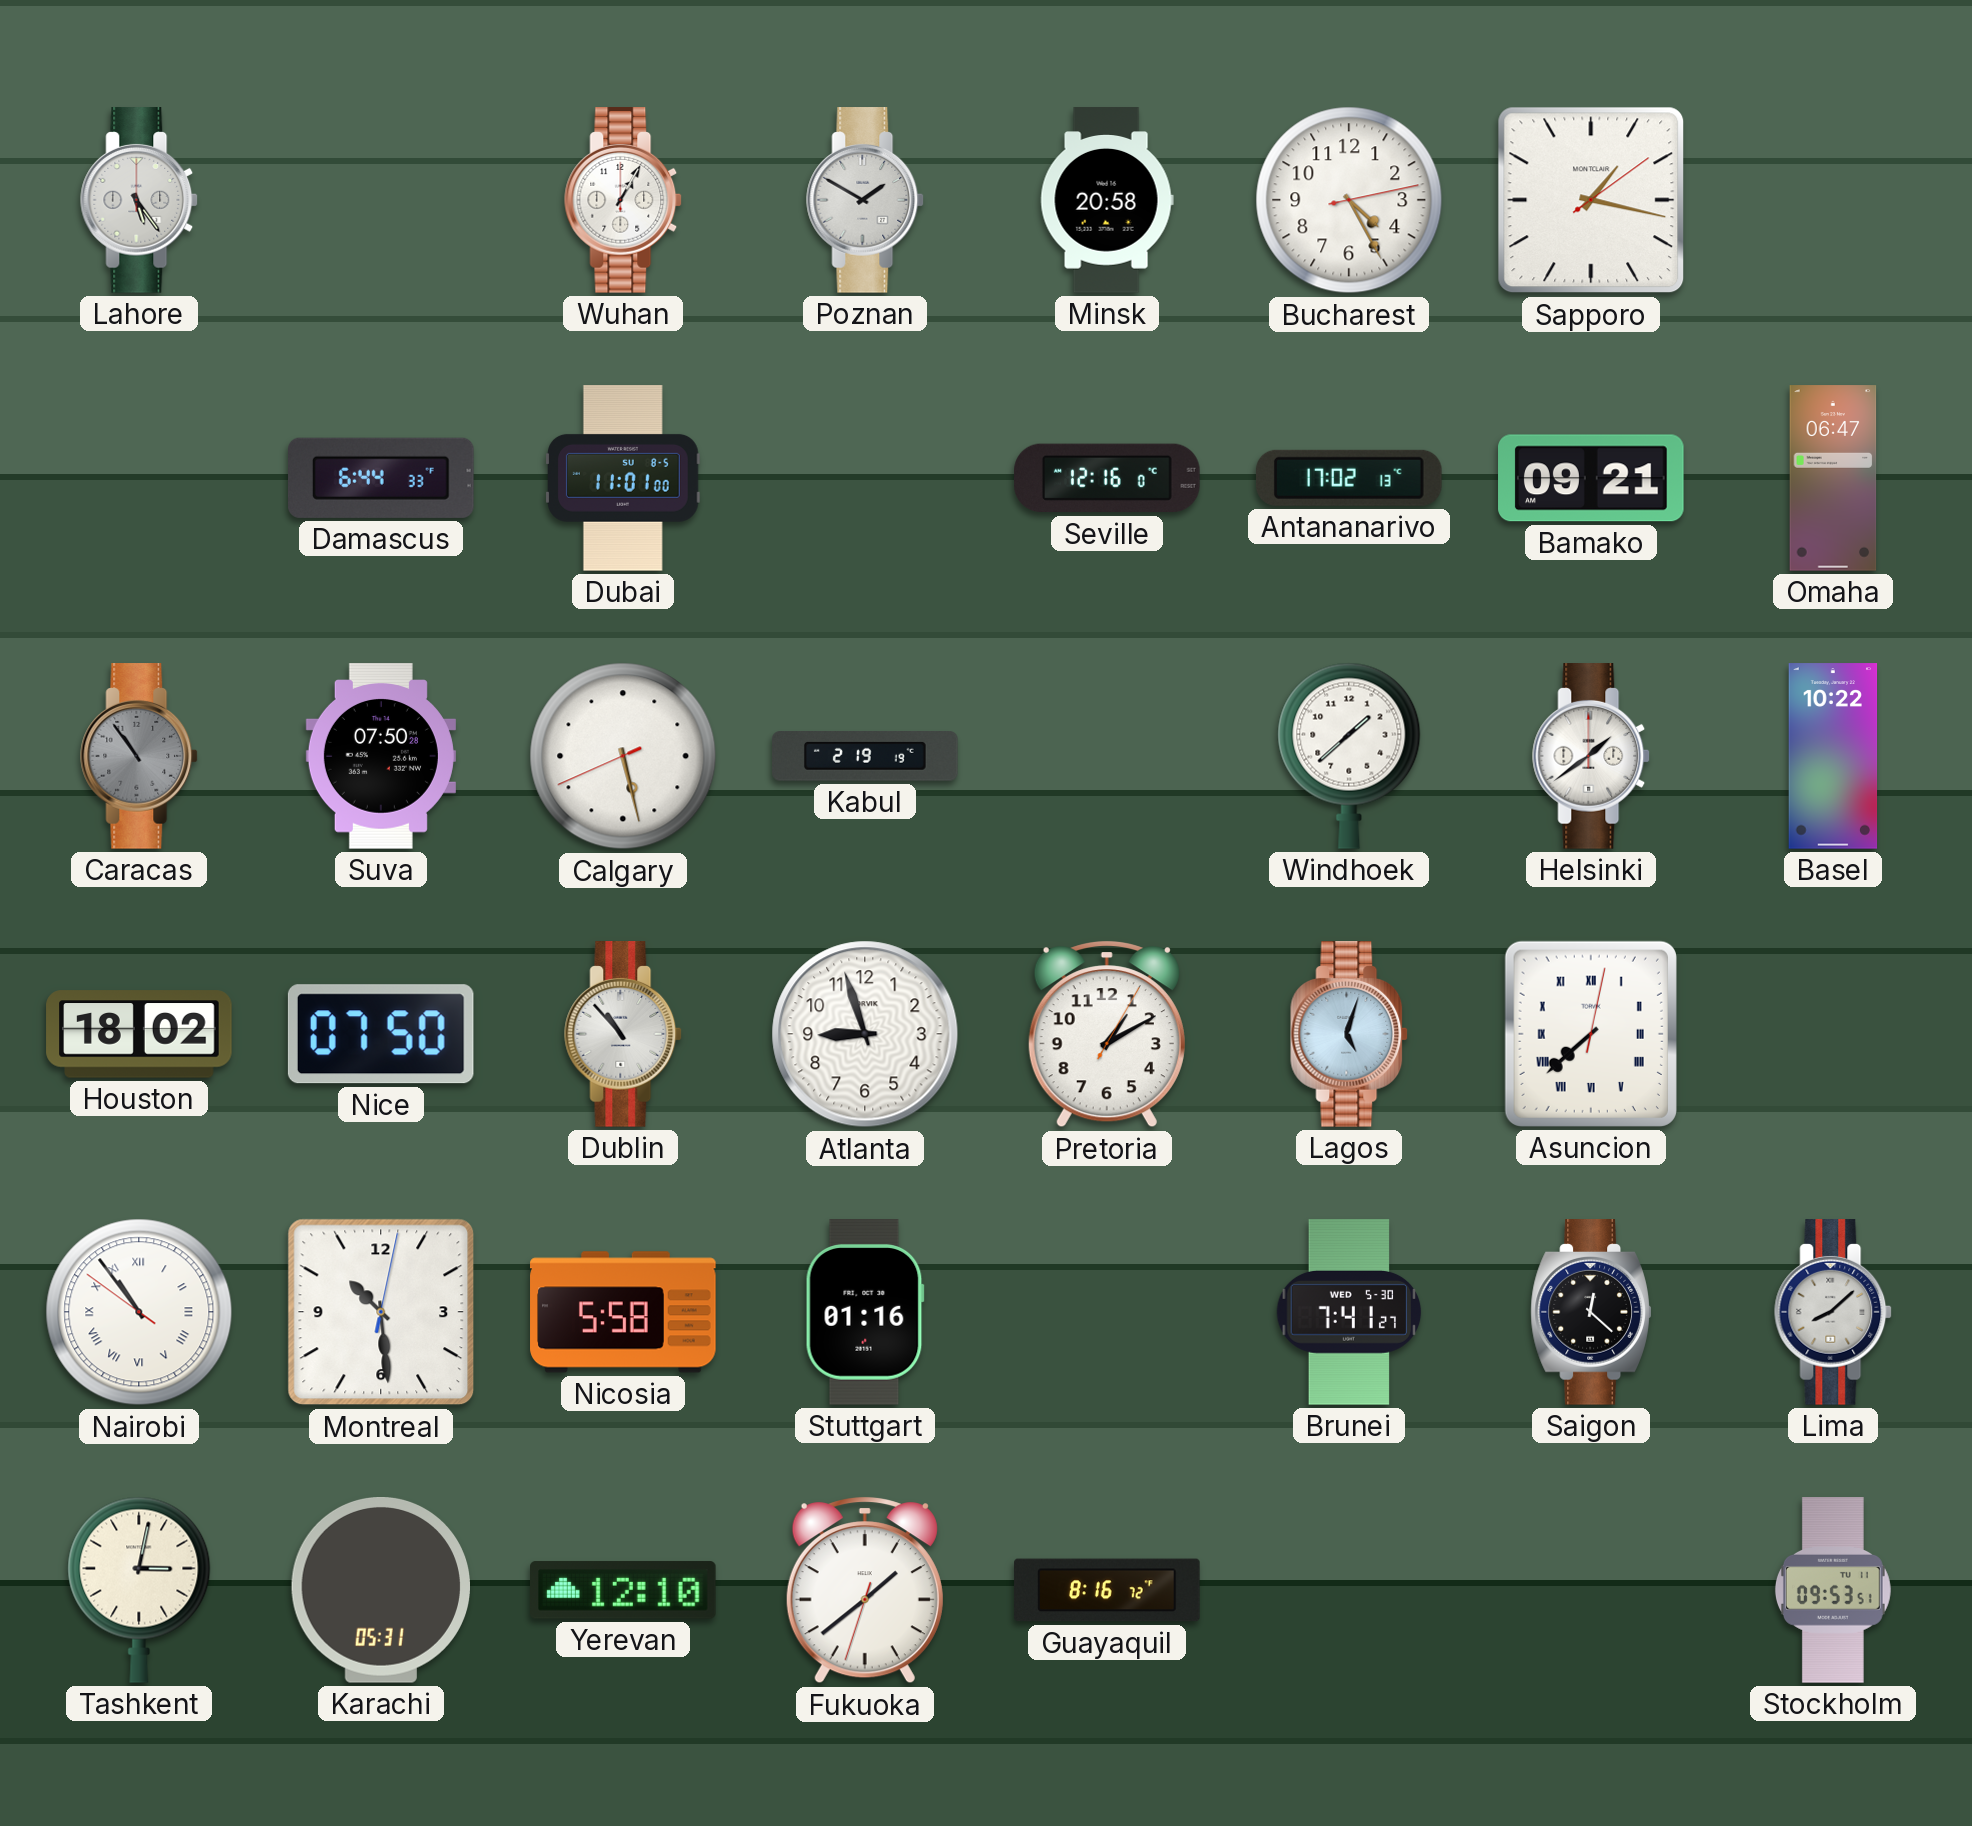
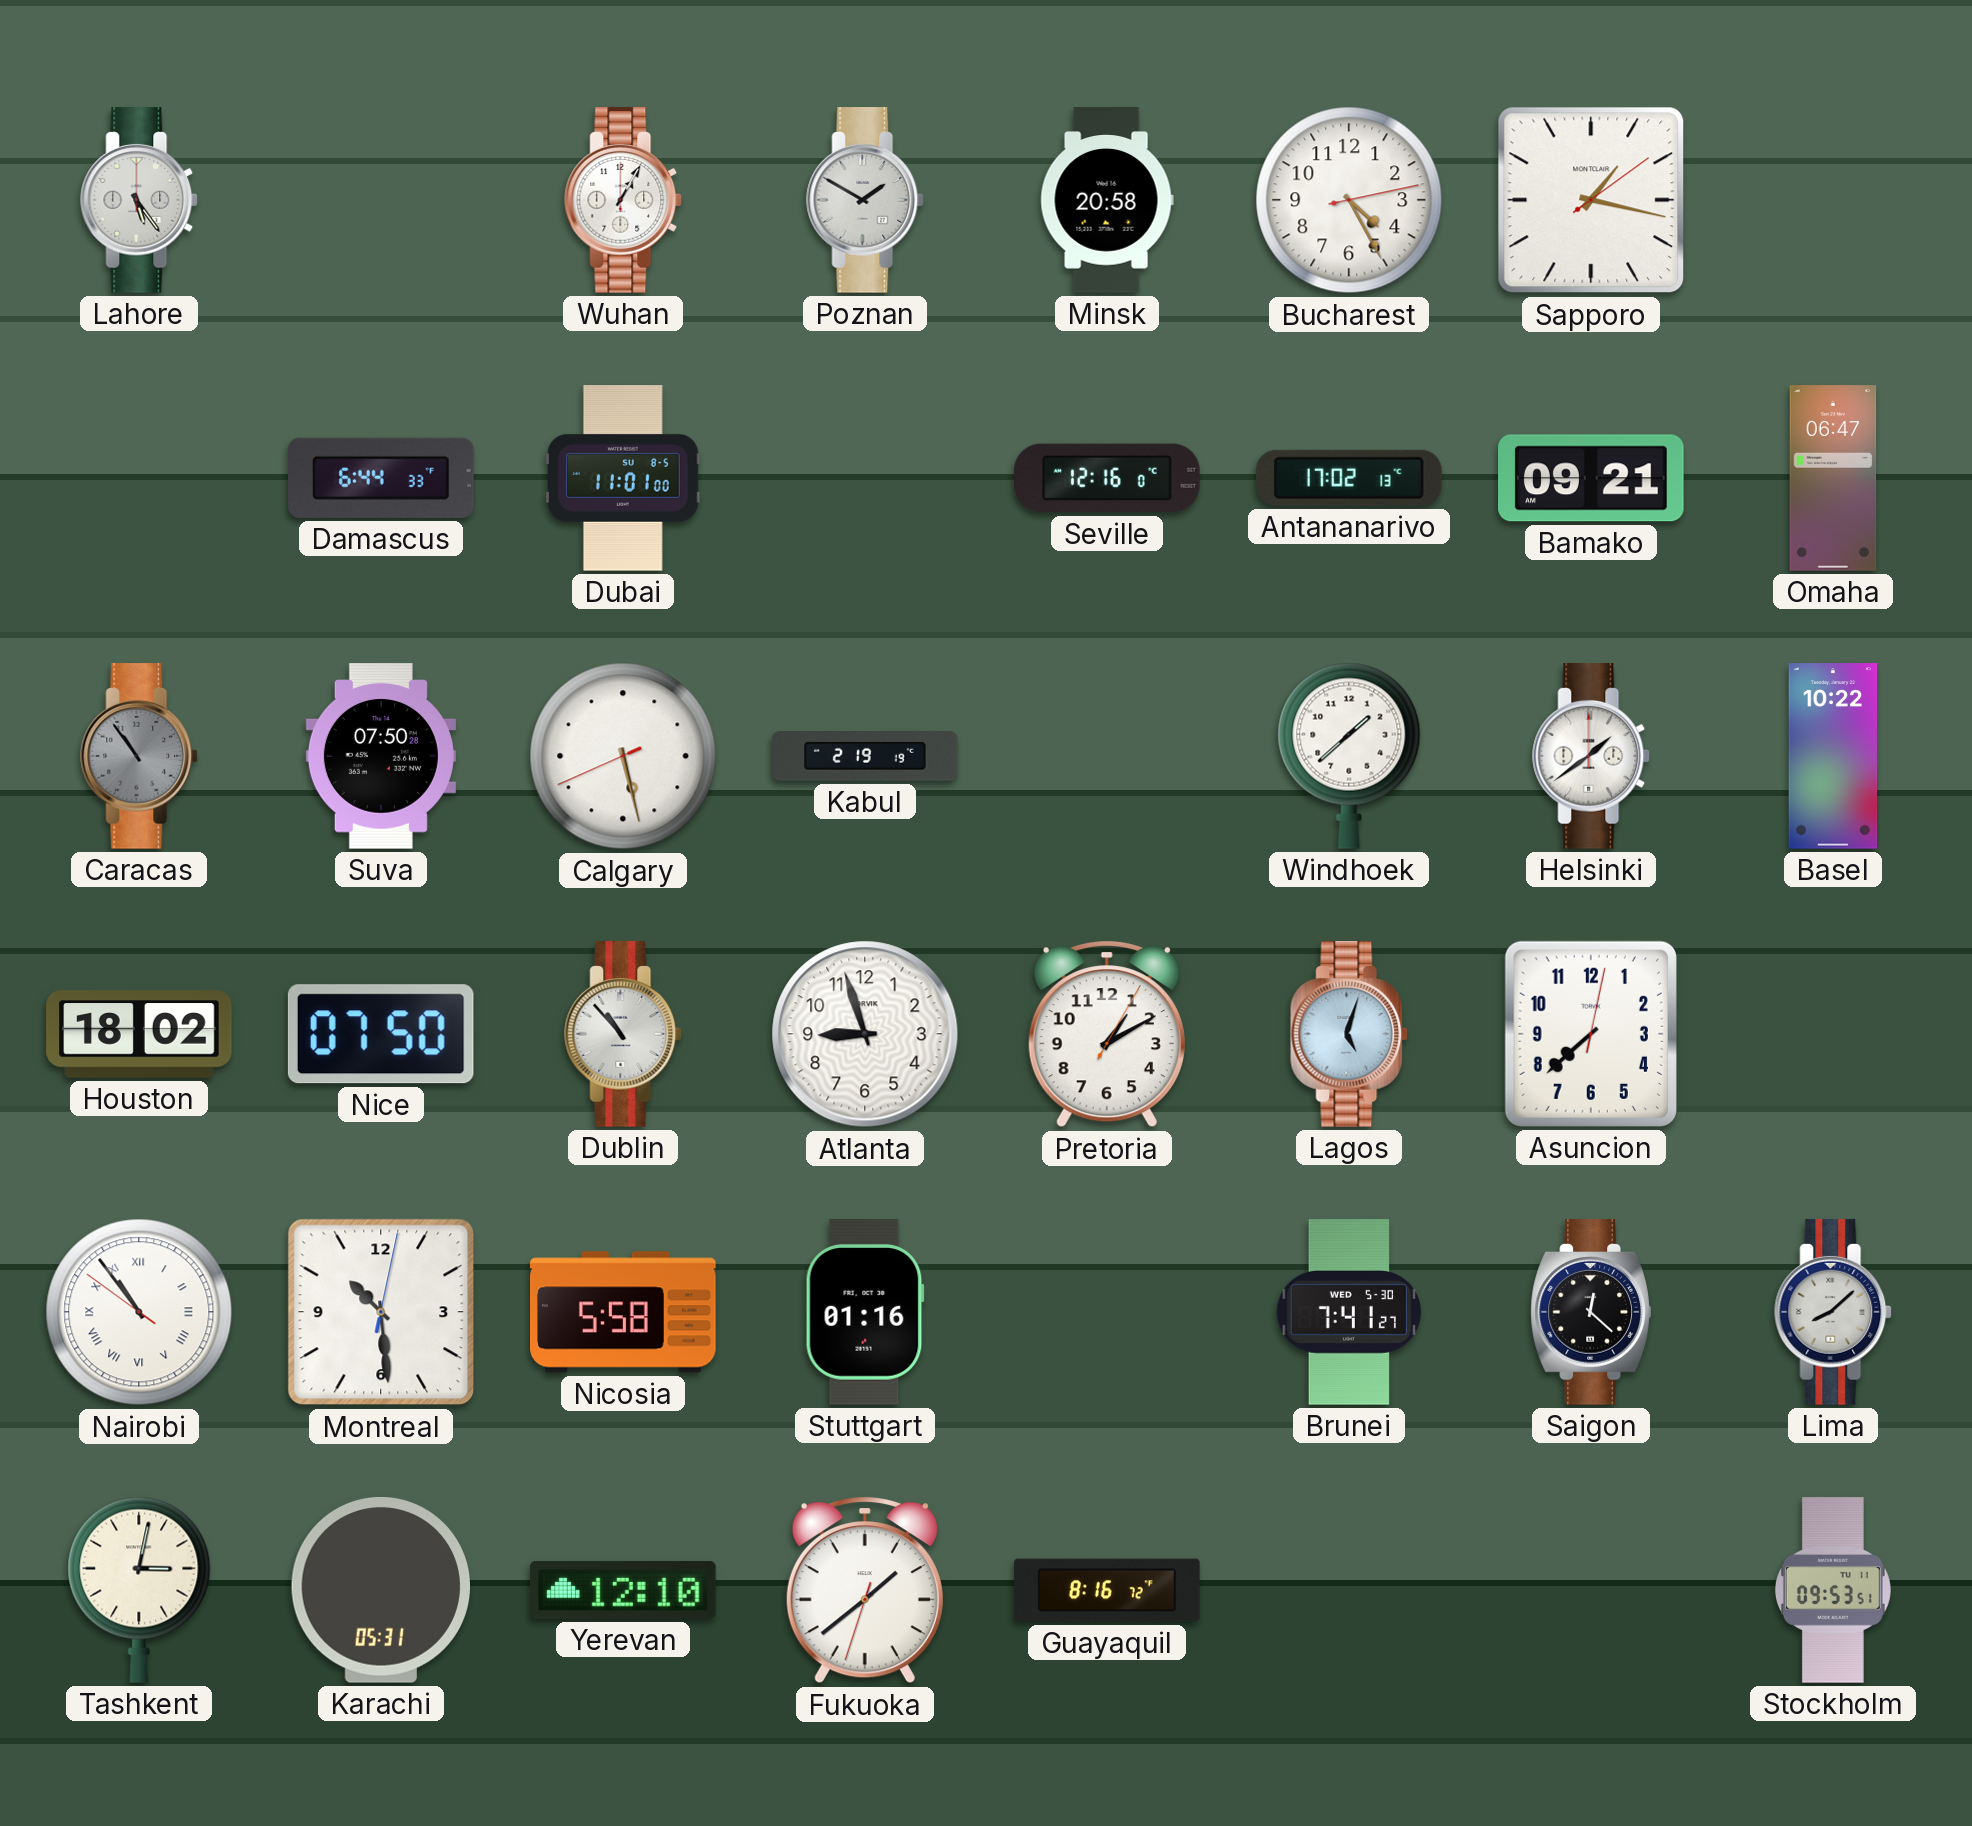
Asuncion numerals: Roman -> Arabic (1591, 1034)
